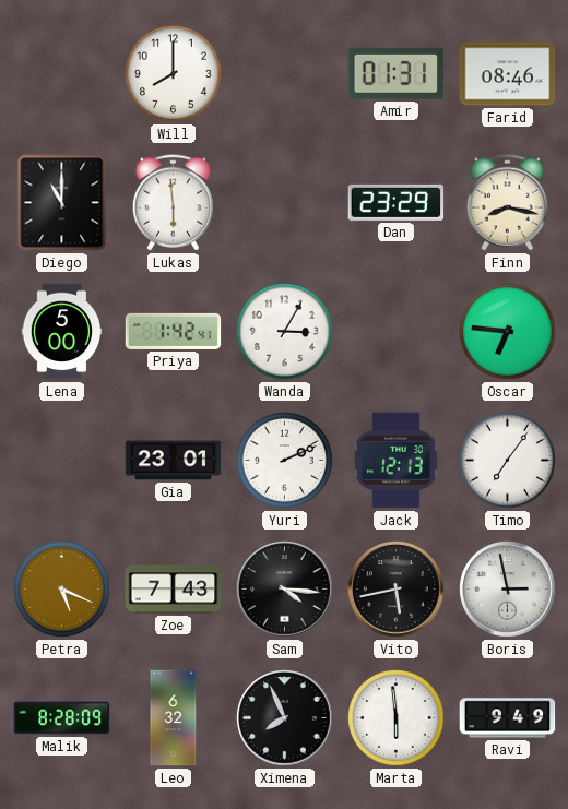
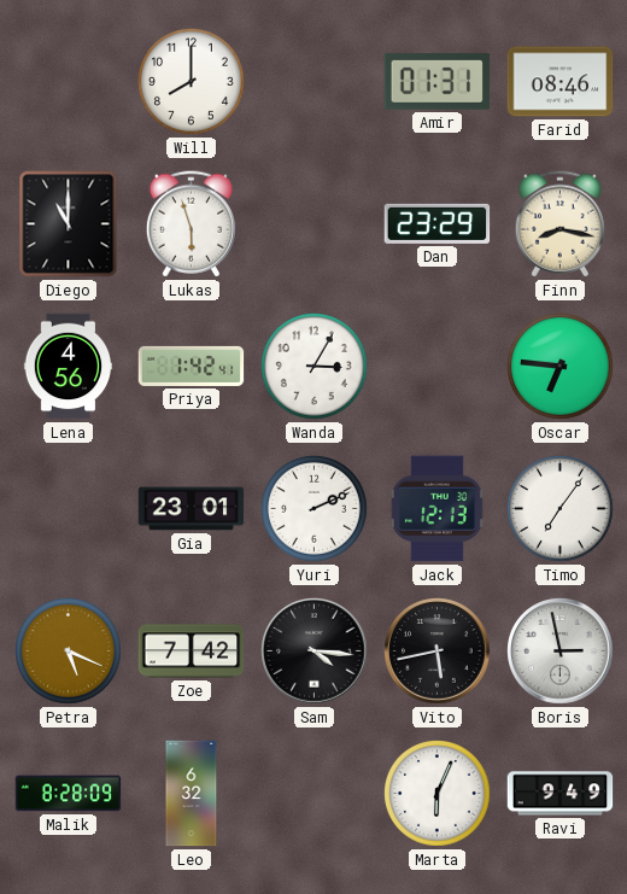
Lukas: 5:59 -> 5:57 (191, 224)
Lena: 5:00 -> 4:56 (69, 367)
Zoe: 7:43 -> 7:42 (192, 651)
Ximena: 7:56 -> none (285, 718)
Marta: 5:59 -> 6:04 (438, 794)
